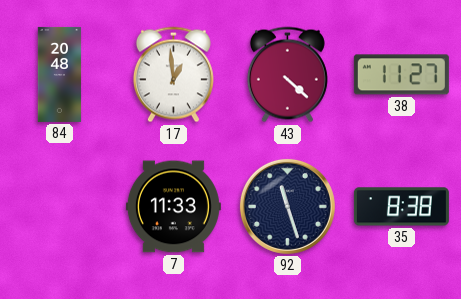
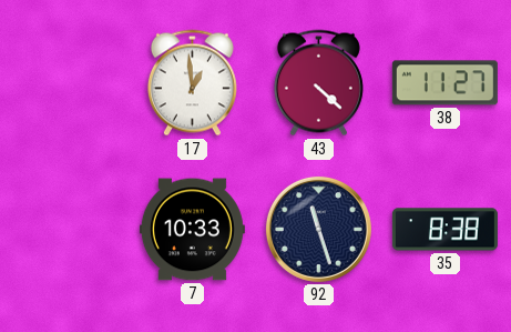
84: 20:48 -> none (60, 74)
7: 11:33 -> 10:33 (192, 230)
